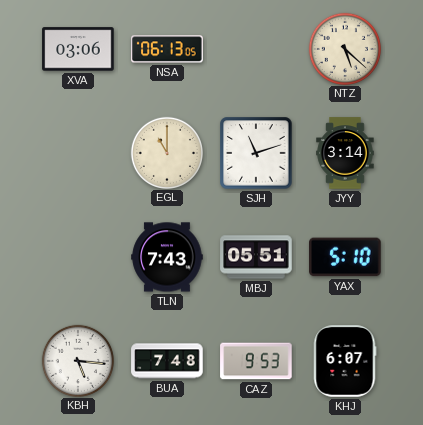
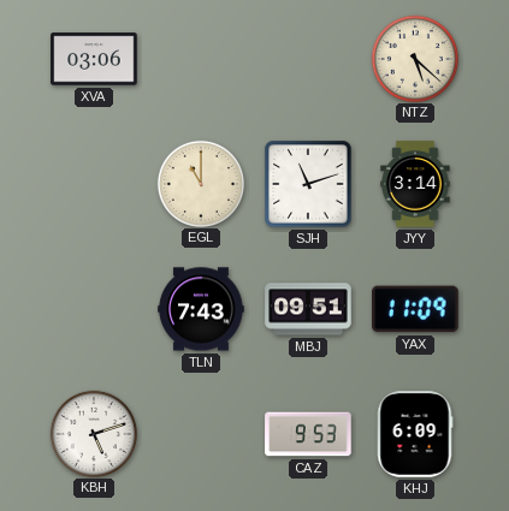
NSA: 06:13 -> none (167, 49)
MBJ: 05:51 -> 09:51 (308, 309)
YAX: 5:10 -> 11:09 (415, 309)
KBH: 5:16 -> 5:12 (93, 433)
BUA: 7:48 -> none (167, 361)
KHJ: 6:07 -> 6:09 (415, 434)
